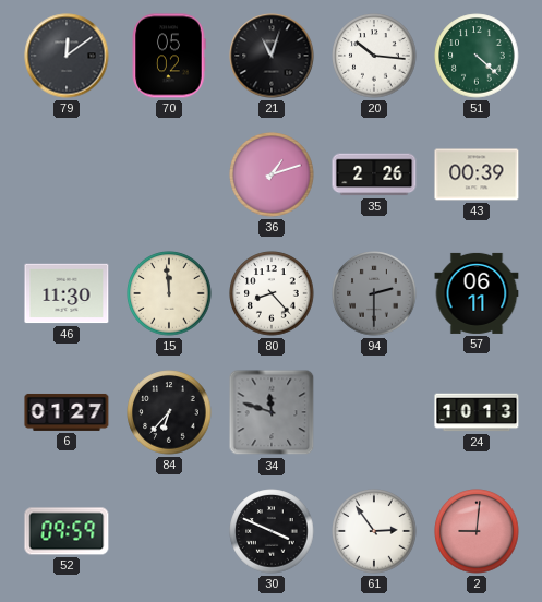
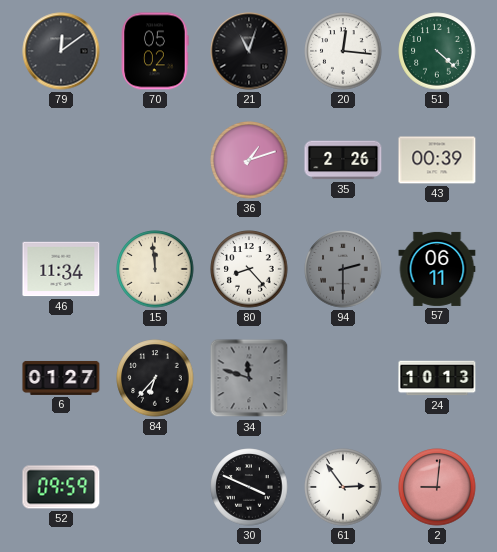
20: 10:16 -> 12:16 (343, 51)
46: 11:30 -> 11:34 (61, 269)
